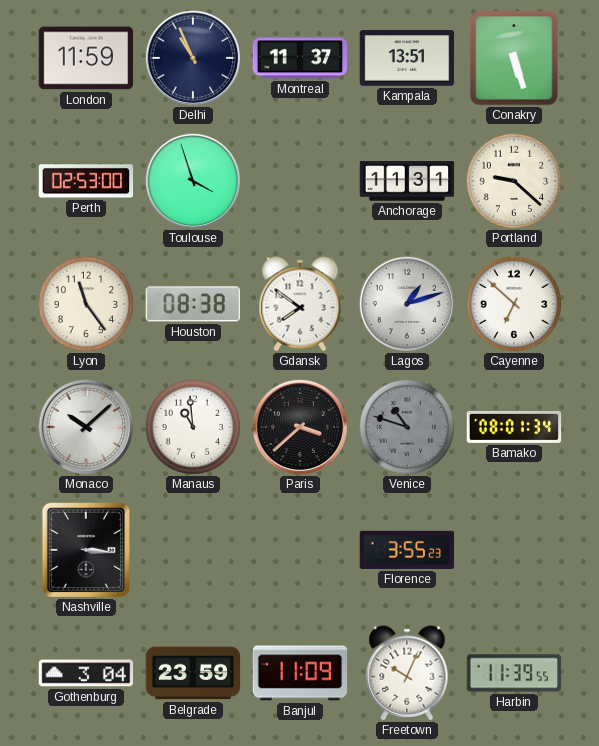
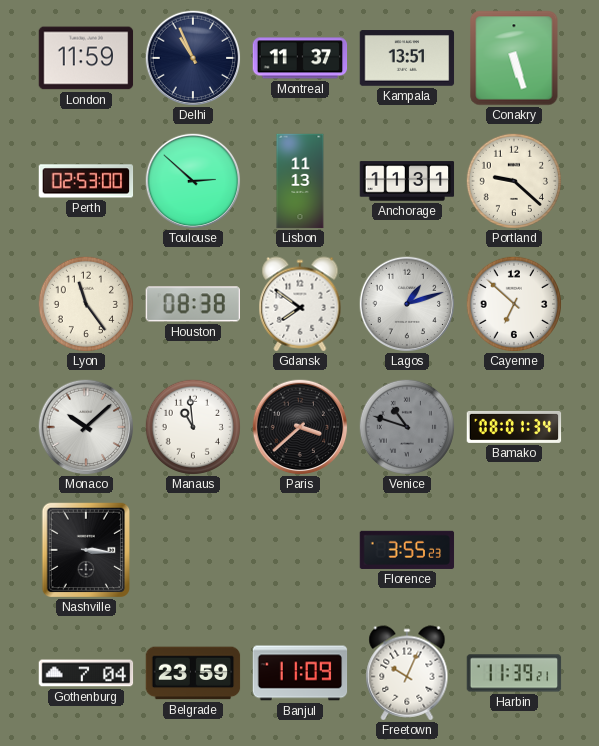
Toulouse: 3:57 -> 2:52 (193, 181)
Lisbon: none -> 11:13 (300, 181)
Gothenburg: 3:04 -> 7:04 (86, 673)
Harbin: 11:39:55 -> 11:39:21 (514, 673)
